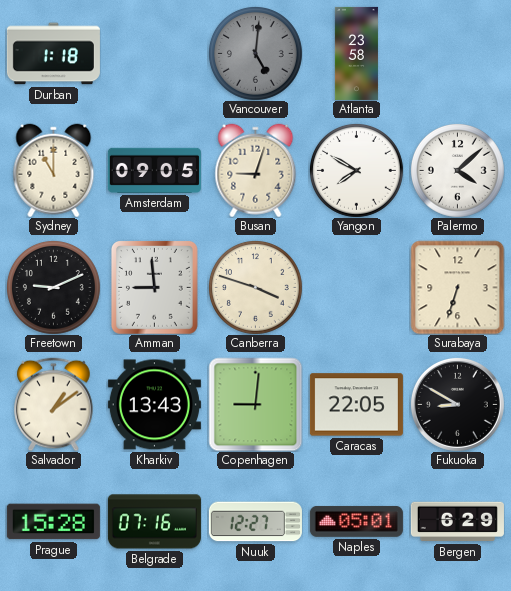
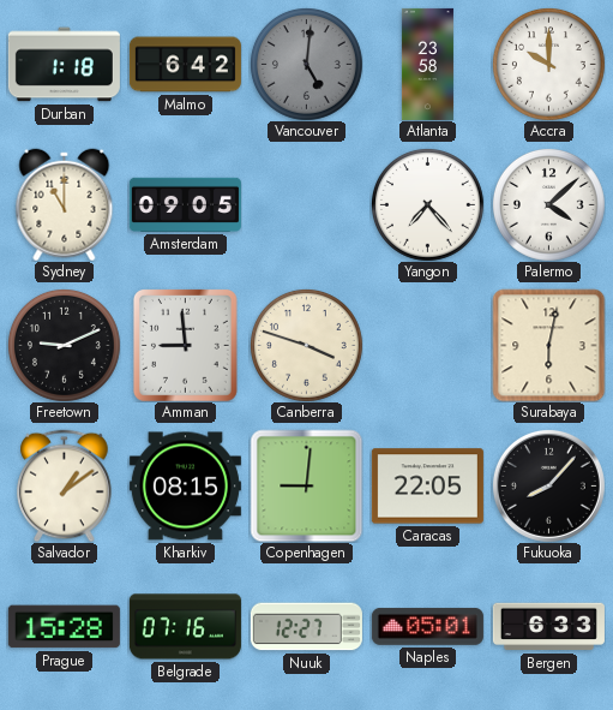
Malmo: none -> 6:42 (185, 65)
Accra: none -> 10:00 (548, 64)
Busan: 9:03 -> none (256, 170)
Yangon: 7:50 -> 7:23 (427, 204)
Surabaya: 6:33 -> 6:02 (548, 345)
Kharkiv: 13:43 -> 08:15 (185, 487)
Fukuoka: 8:50 -> 8:07 (548, 485)
Bergen: 6:29 -> 6:33 (548, 627)
